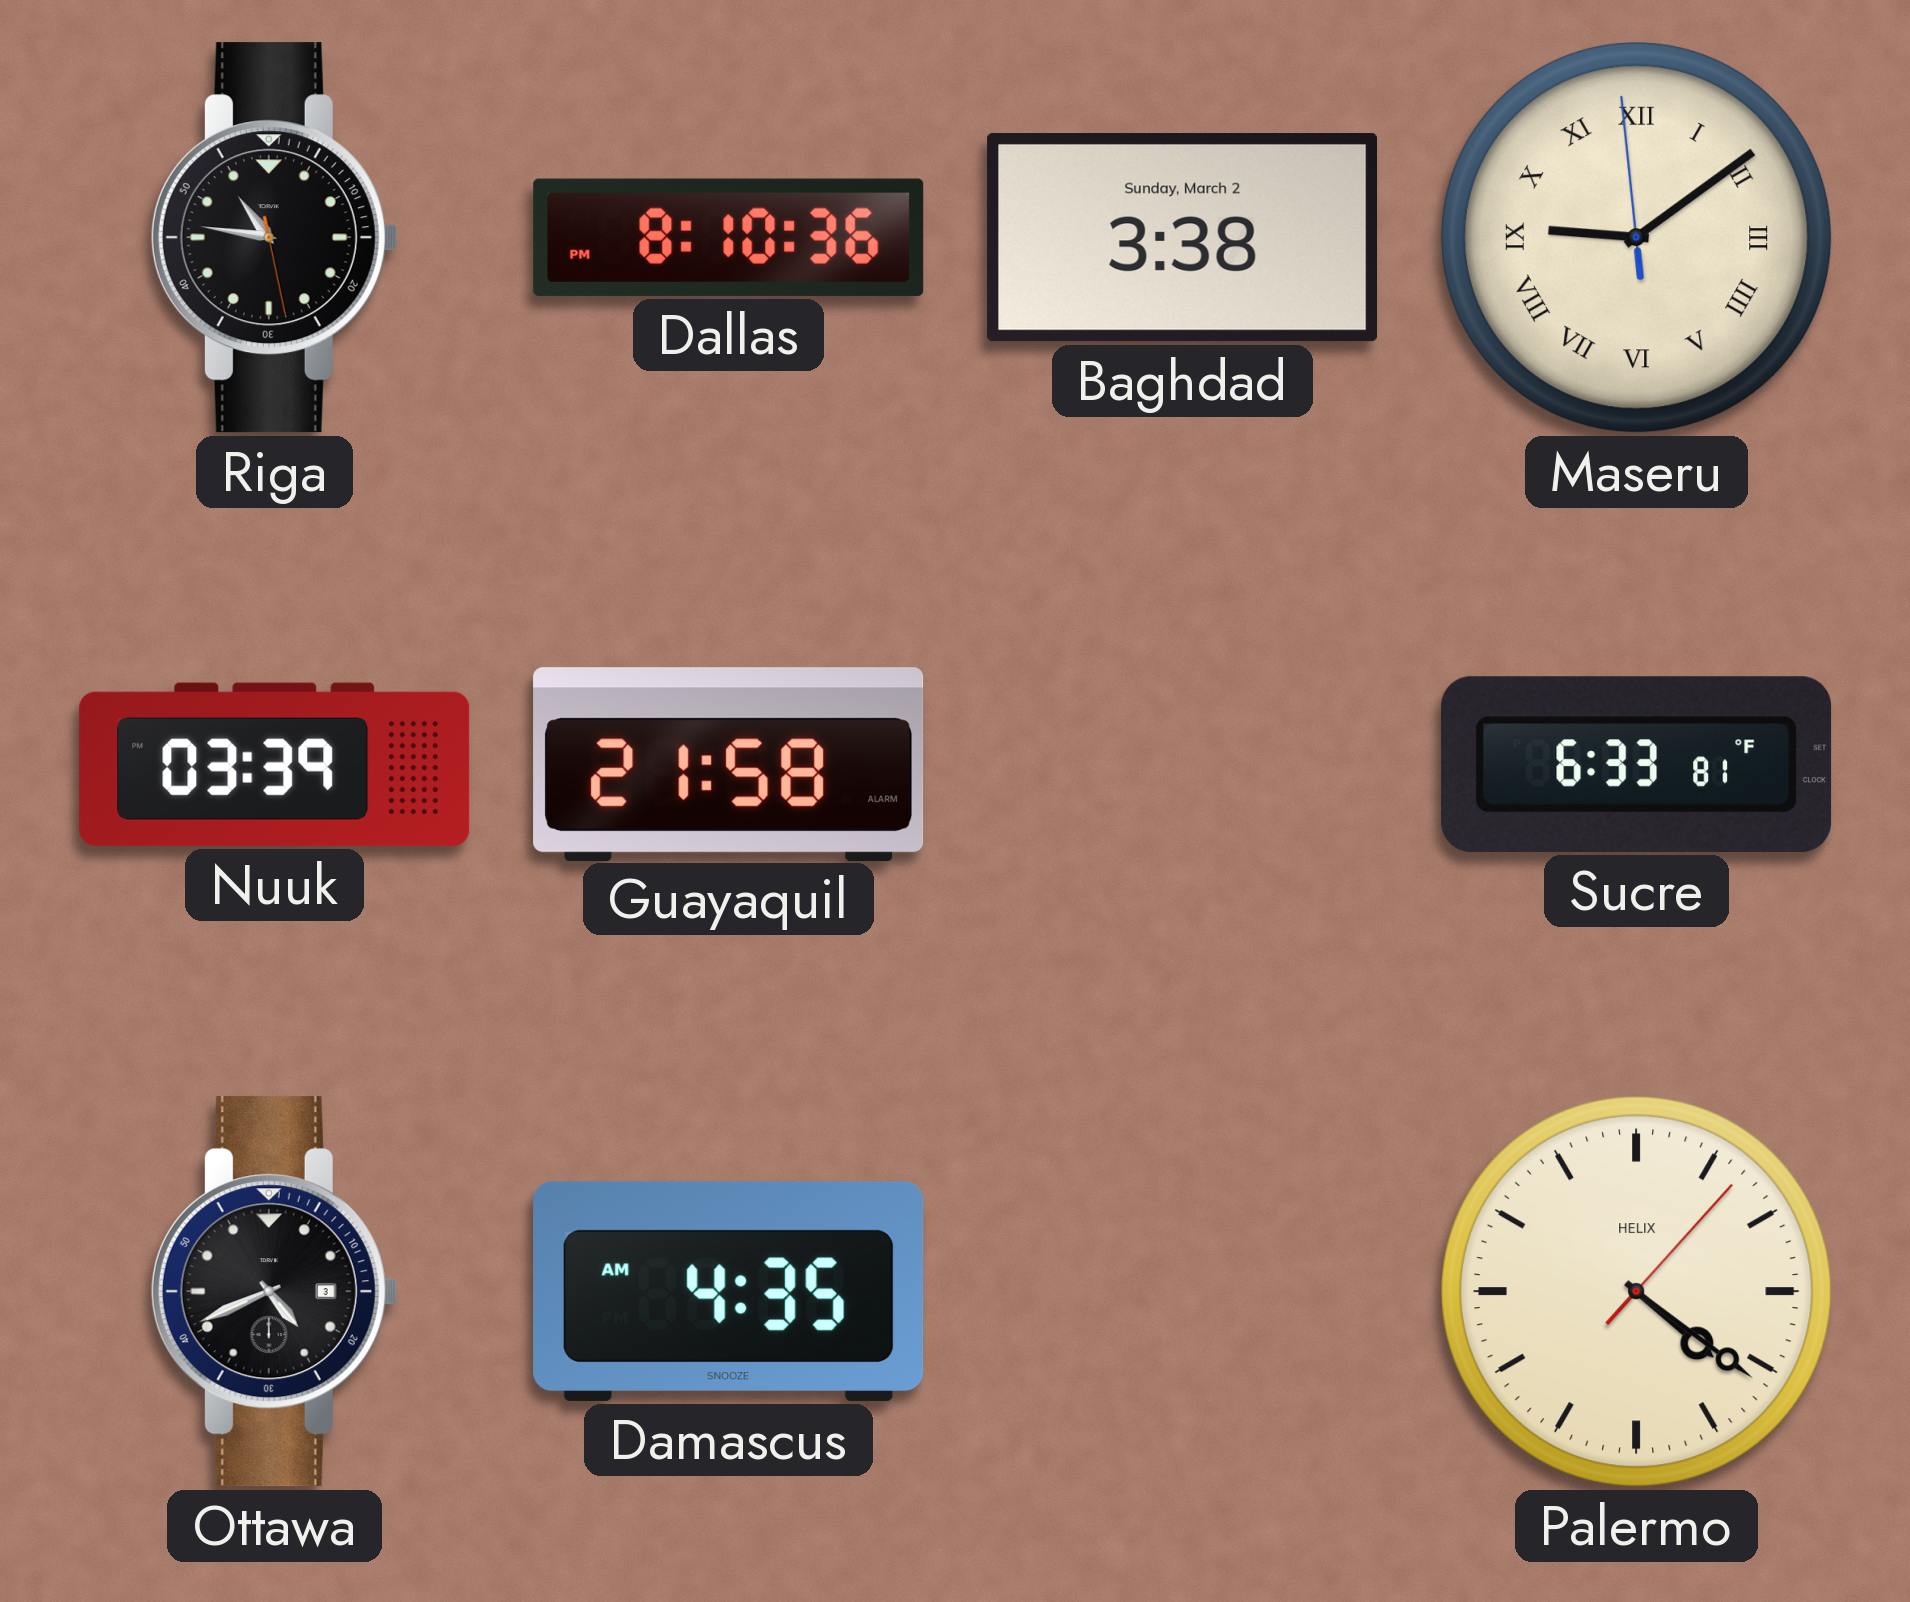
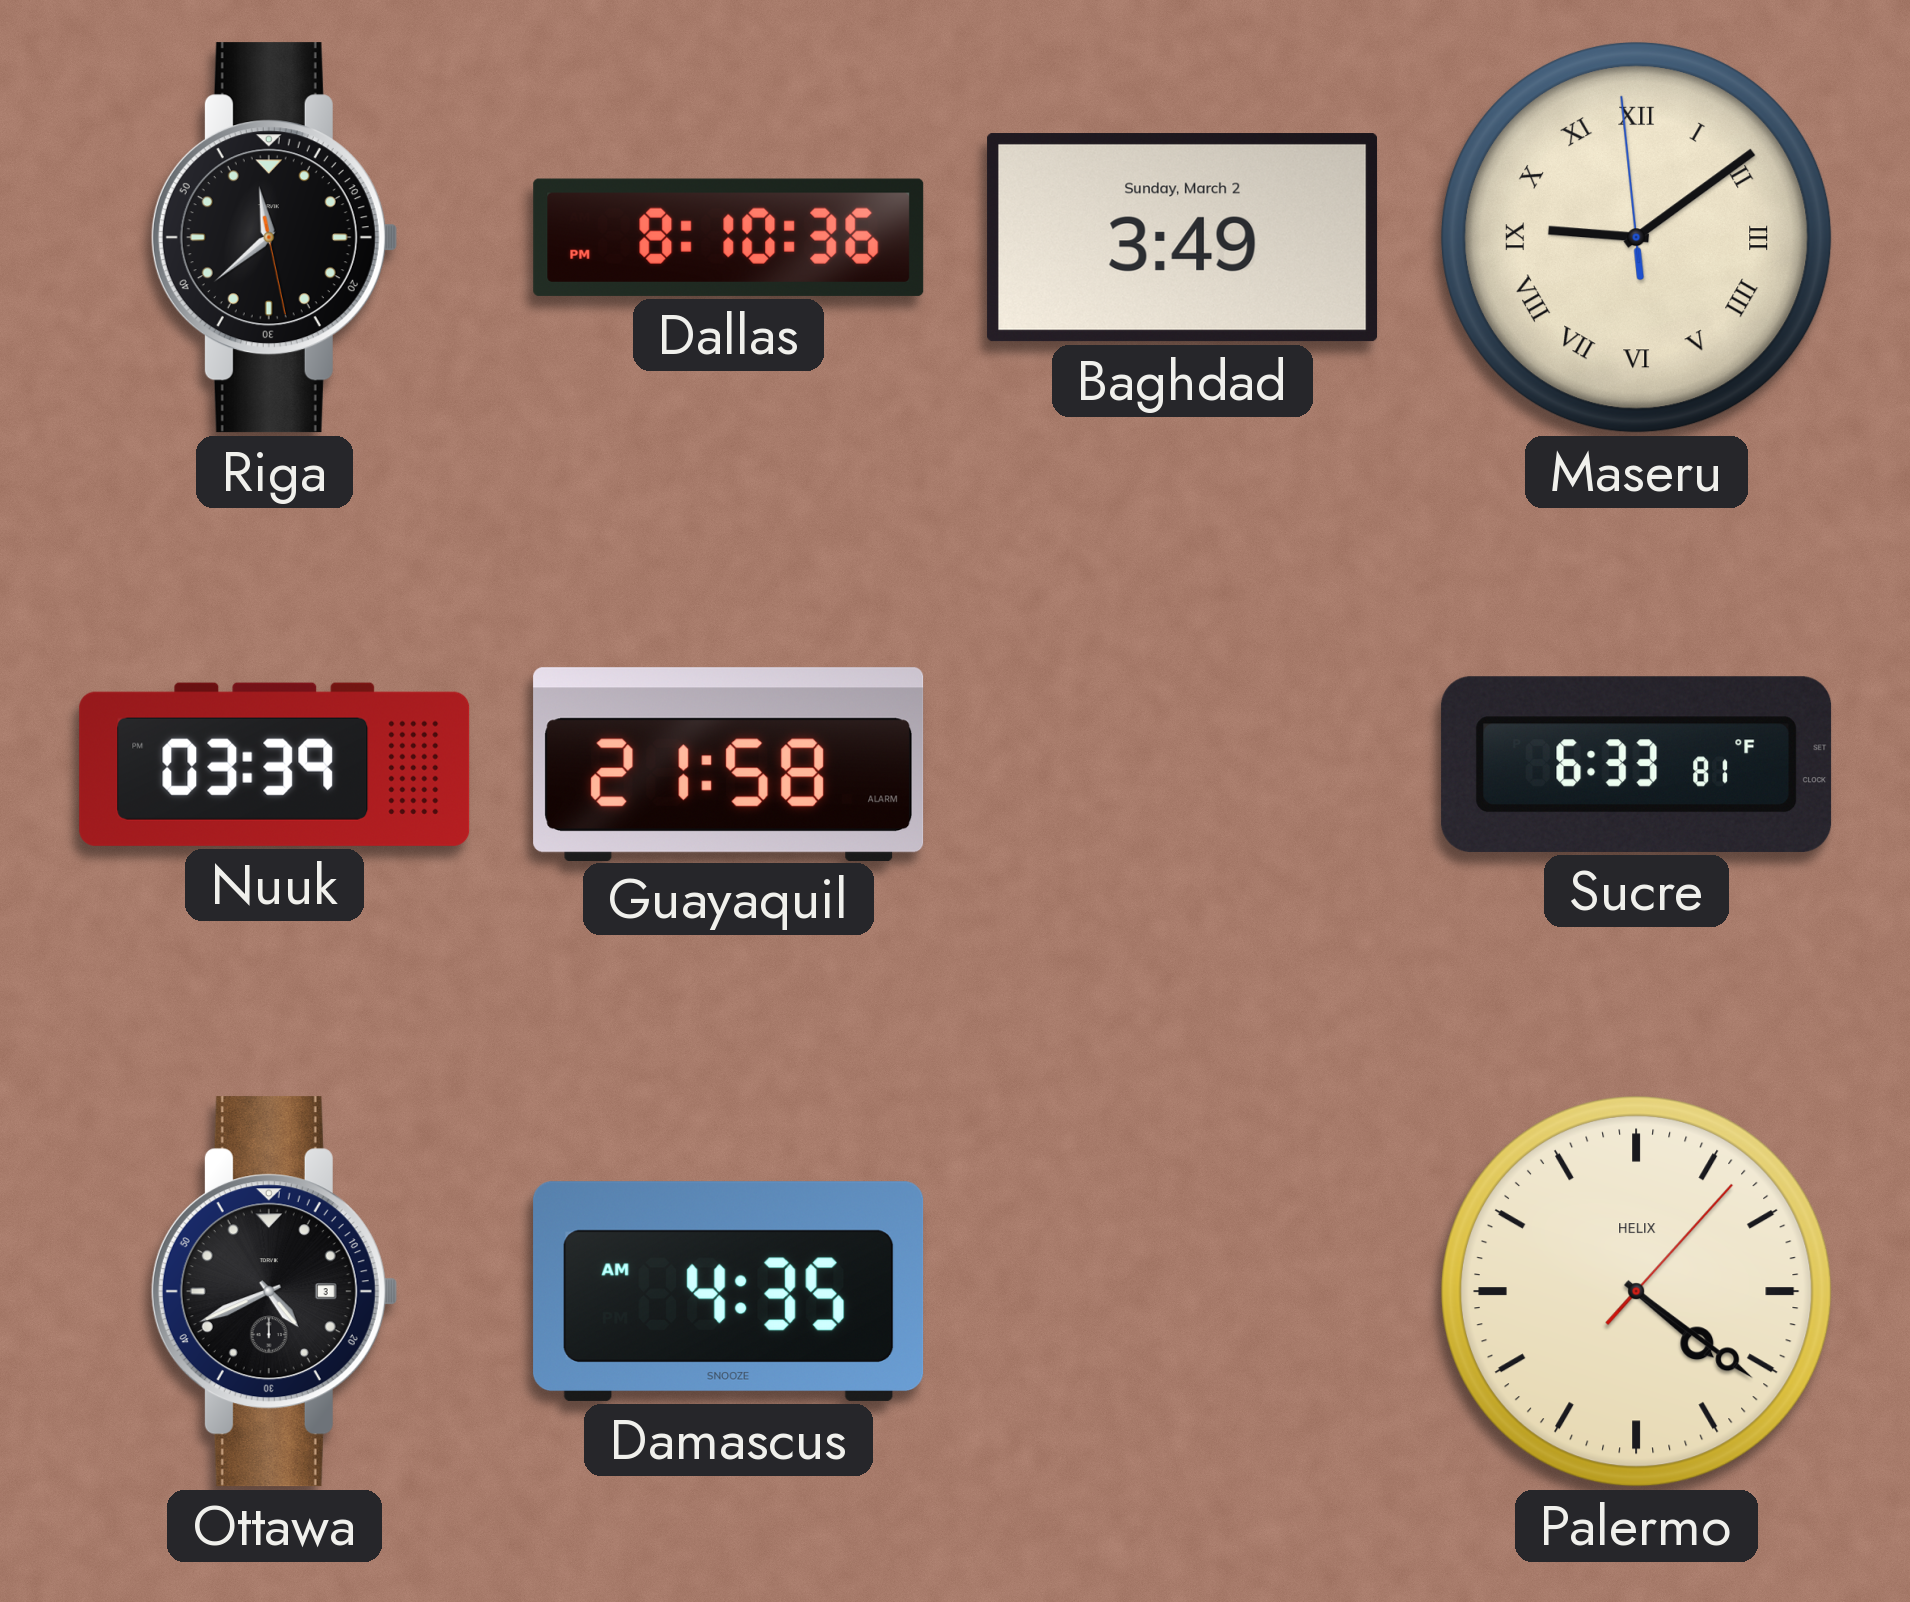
Riga: 10:46 -> 11:38 (274, 238)
Baghdad: 3:38 -> 3:49 (1183, 238)
